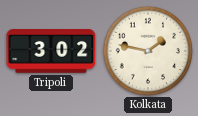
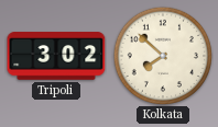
Kolkata: 1:47 -> 7:52 (162, 55)
